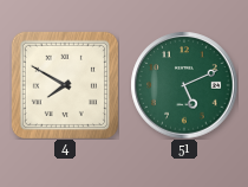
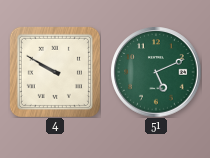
4: 7:50 -> 9:50 (55, 72)
